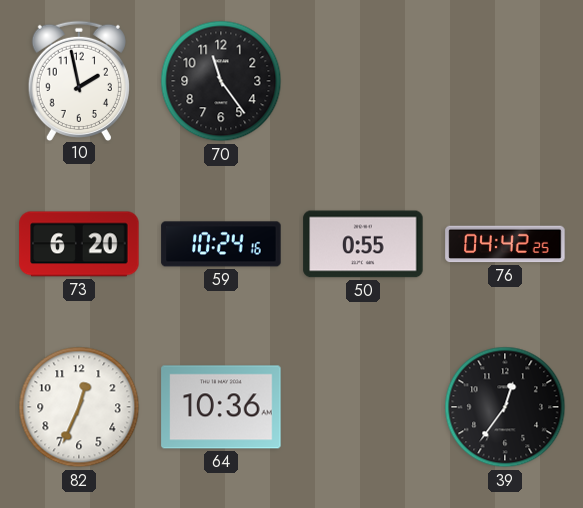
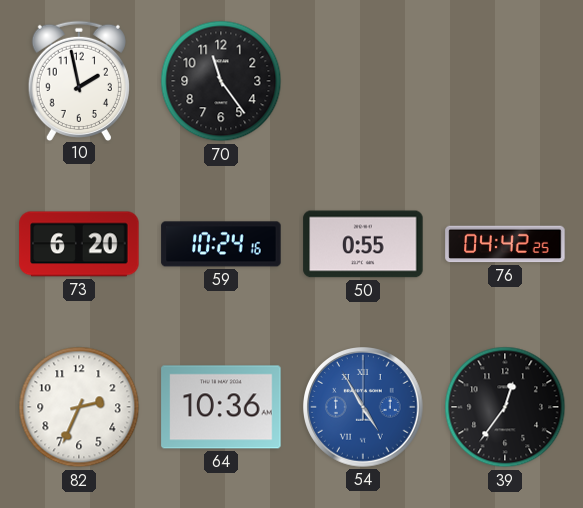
82: 12:34 -> 2:34 (79, 407)
54: none -> 4:55 (363, 407)
